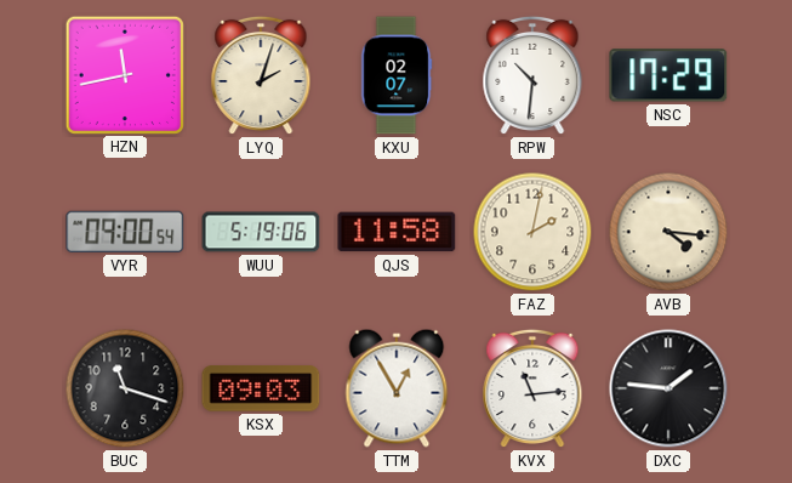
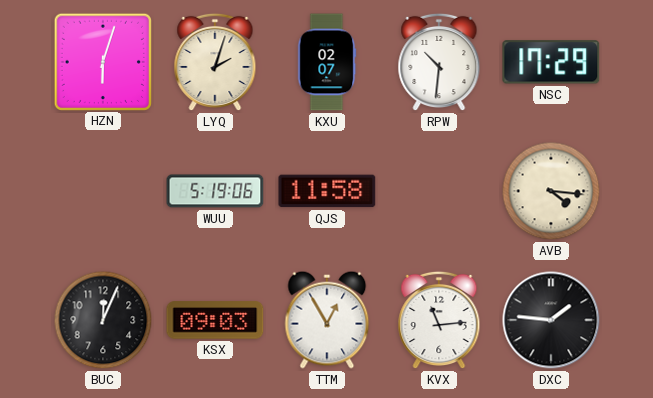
HZN: 11:43 -> 6:03 (102, 61)
VYR: 09:00 -> none (125, 232)
FAZ: 2:02 -> none (532, 232)
BUC: 11:18 -> 12:04 (103, 320)
